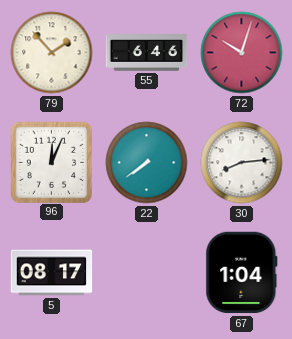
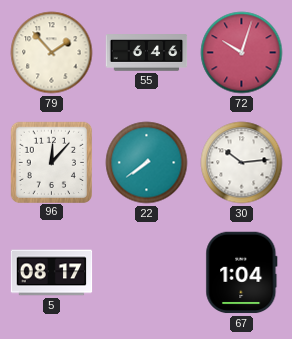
96: 12:04 -> 12:07 (51, 162)
30: 8:14 -> 10:14 (242, 163)
